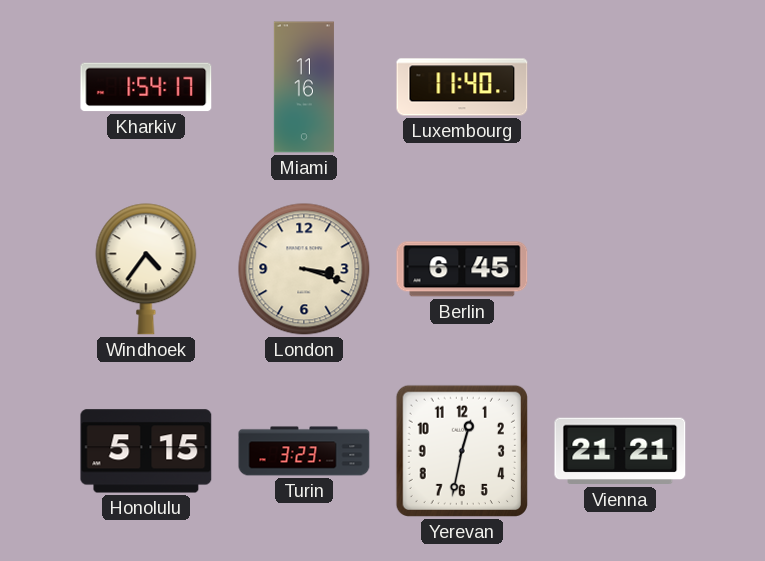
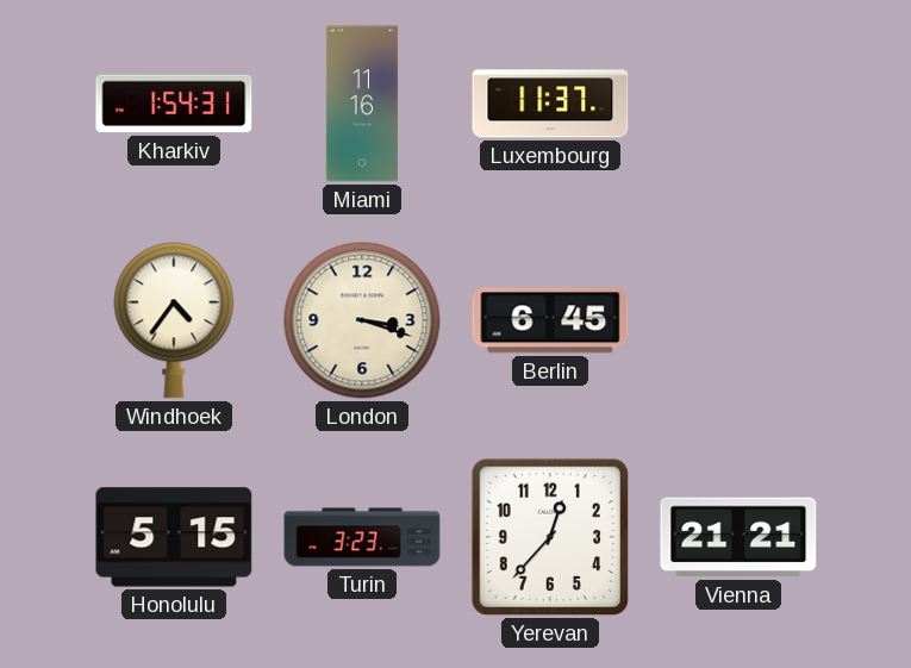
Kharkiv: 1:54:17 -> 1:54:31 (174, 104)
Luxembourg: 11:40 -> 11:37 (550, 104)
Yerevan: 12:32 -> 12:37 (550, 537)
